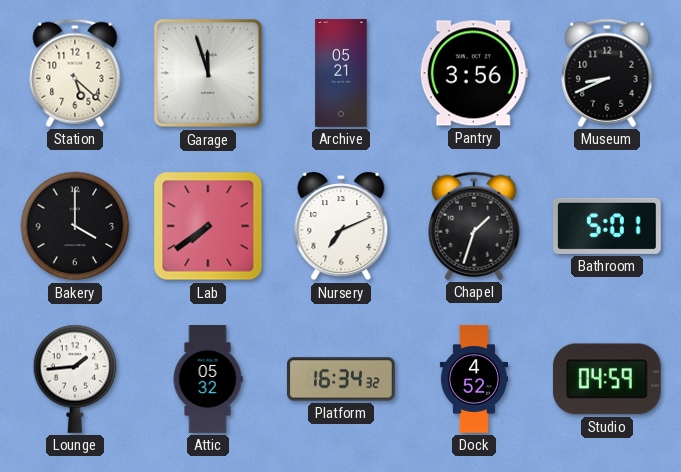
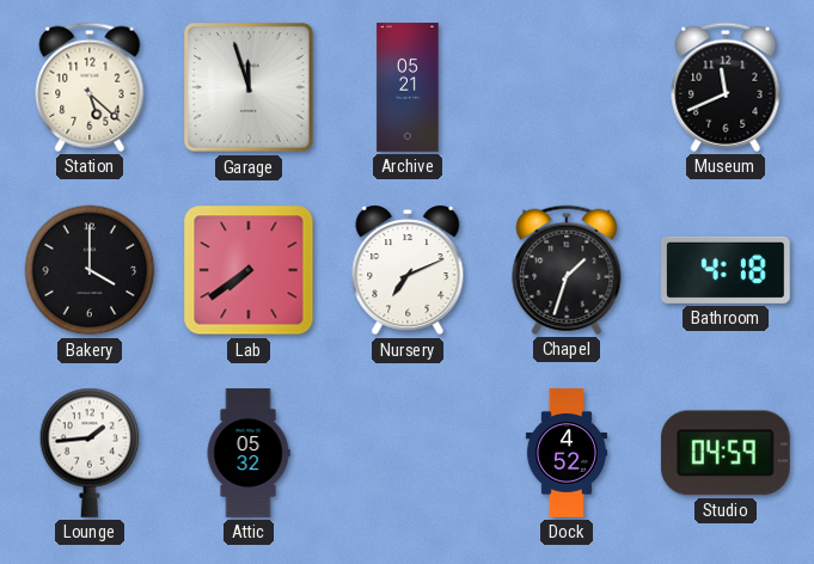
Pantry: 3:56 -> none (474, 73)
Museum: 8:41 -> 11:41 (726, 87)
Bathroom: 5:01 -> 4:18 (727, 270)
Platform: 16:34 -> none (342, 379)
